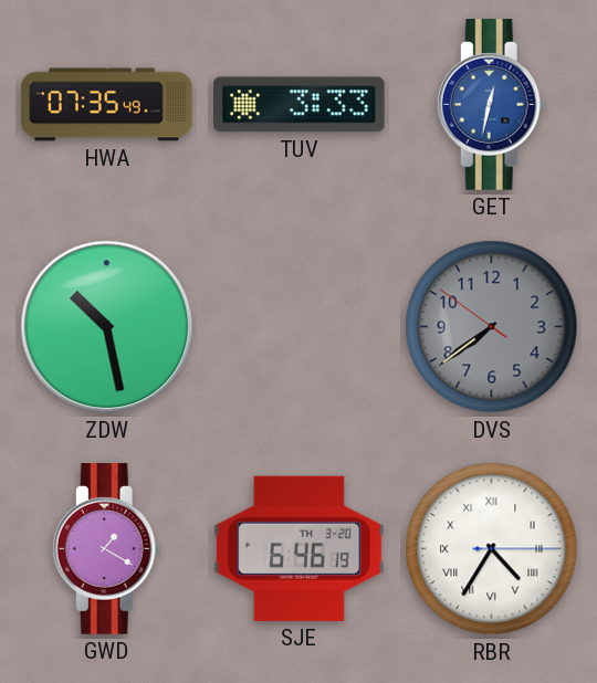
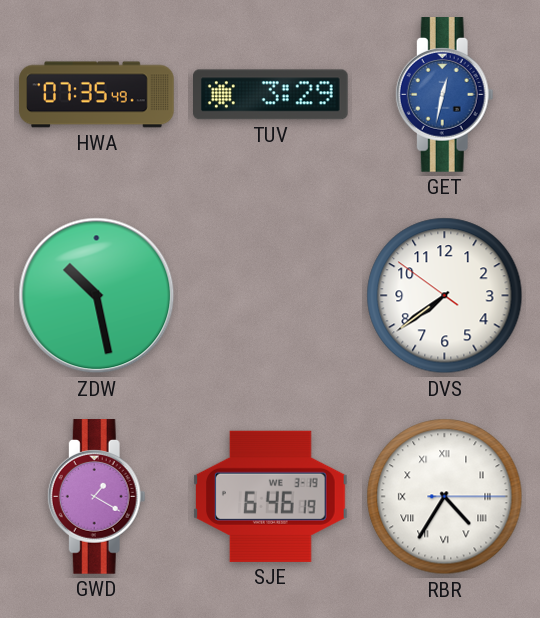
TUV: 3:33 -> 3:29 (271, 95)
DVS dial: grey -> white (445, 296)
SJE date: TH 3-20 -> WE 3-19 (271, 496)
